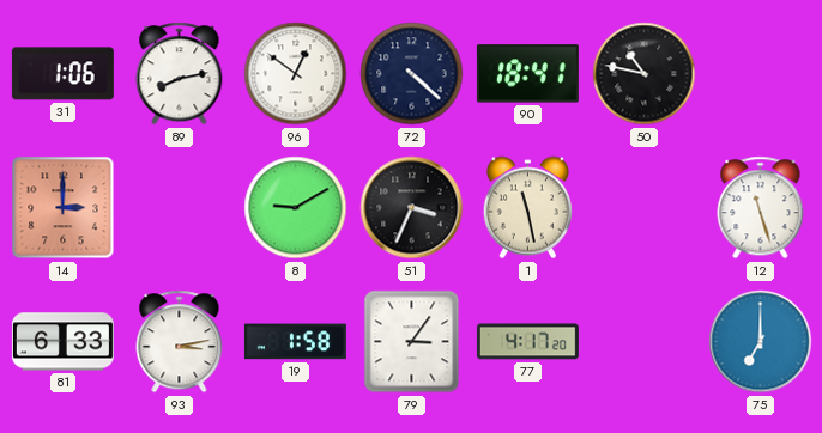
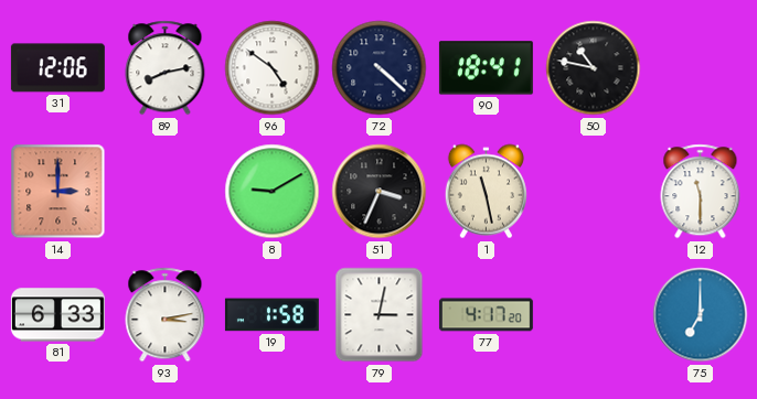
31: 1:06 -> 12:06 (57, 68)
96: 12:51 -> 4:51 (273, 68)
12: 11:27 -> 11:30 (701, 192)
79: 3:06 -> 3:02 (380, 315)
